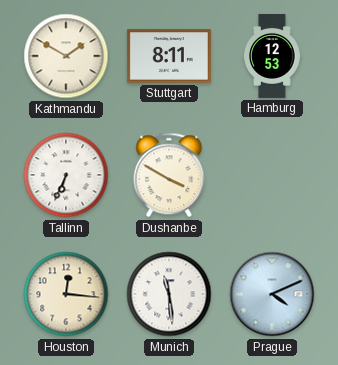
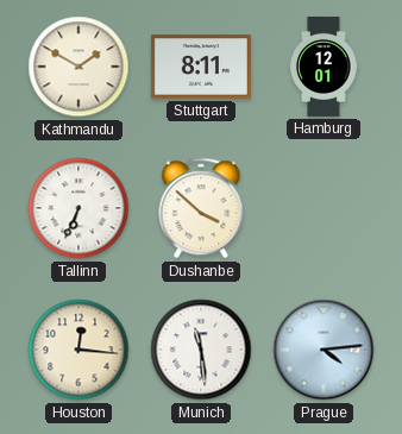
Hamburg: 12:53 -> 12:01 (324, 67)
Dushanbe: 3:50 -> 3:52 (201, 208)
Prague: 4:11 -> 4:14 (324, 350)
